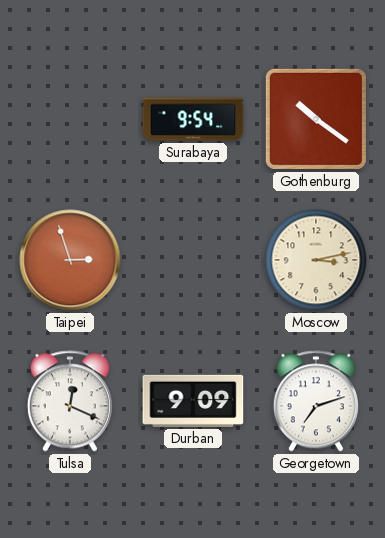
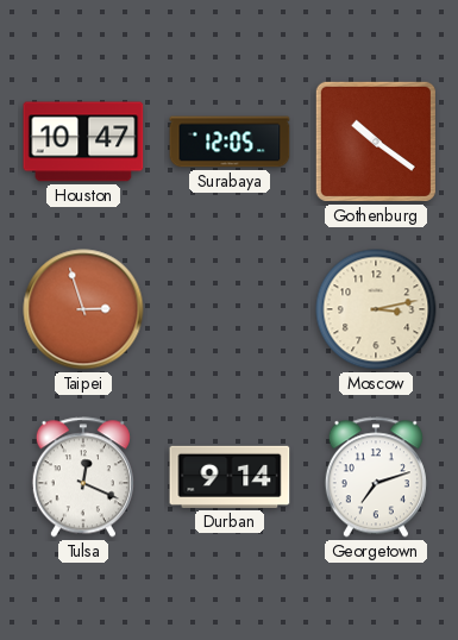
Houston: none -> 10:47 (83, 142)
Surabaya: 9:54 -> 12:05 (230, 142)
Durban: 9:09 -> 9:14 (230, 477)
